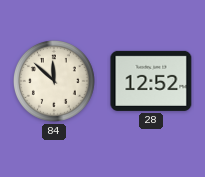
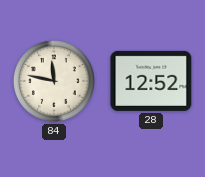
84: 11:52 -> 11:47 (54, 81)
